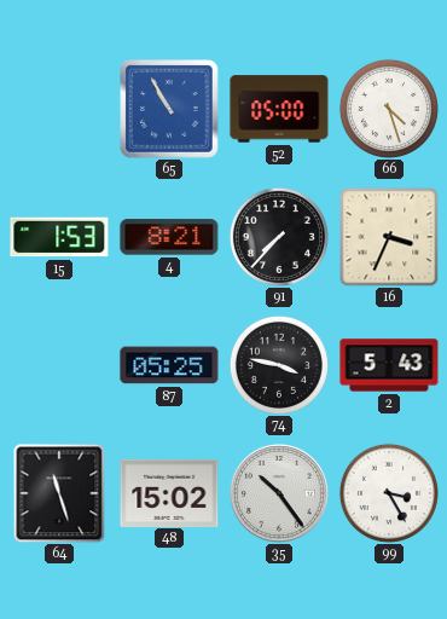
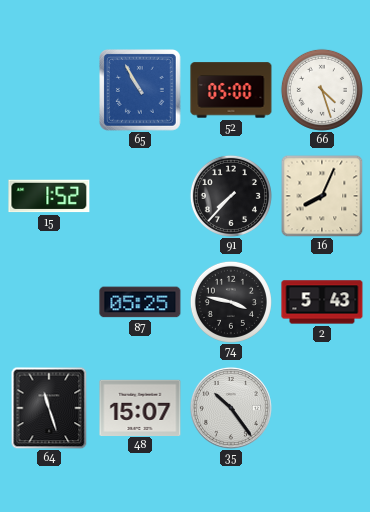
15: 1:53 -> 1:52 (49, 196)
4: 8:21 -> none (169, 237)
16: 3:34 -> 8:04 (322, 196)
48: 15:02 -> 15:07 (140, 407)
99: 3:25 -> none (389, 493)
